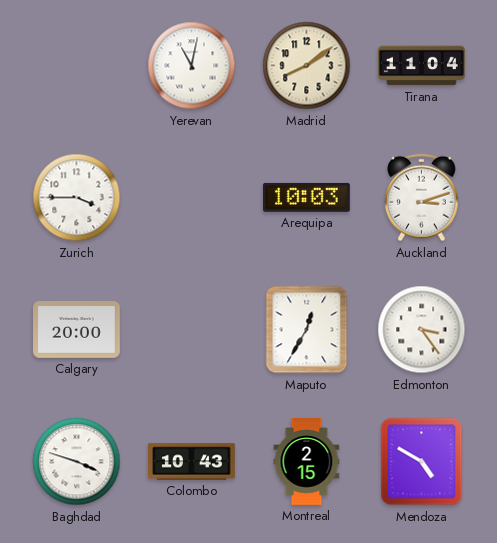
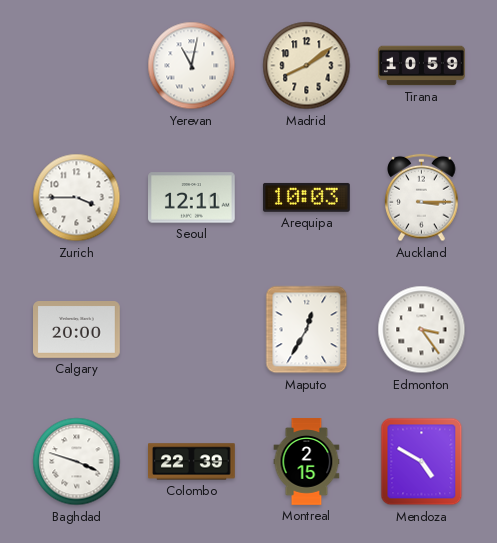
Tirana: 11:04 -> 10:59 (422, 66)
Seoul: none -> 12:11 (192, 198)
Auckland: 3:12 -> 3:15 (422, 198)
Colombo: 10:43 -> 22:39 (192, 462)
